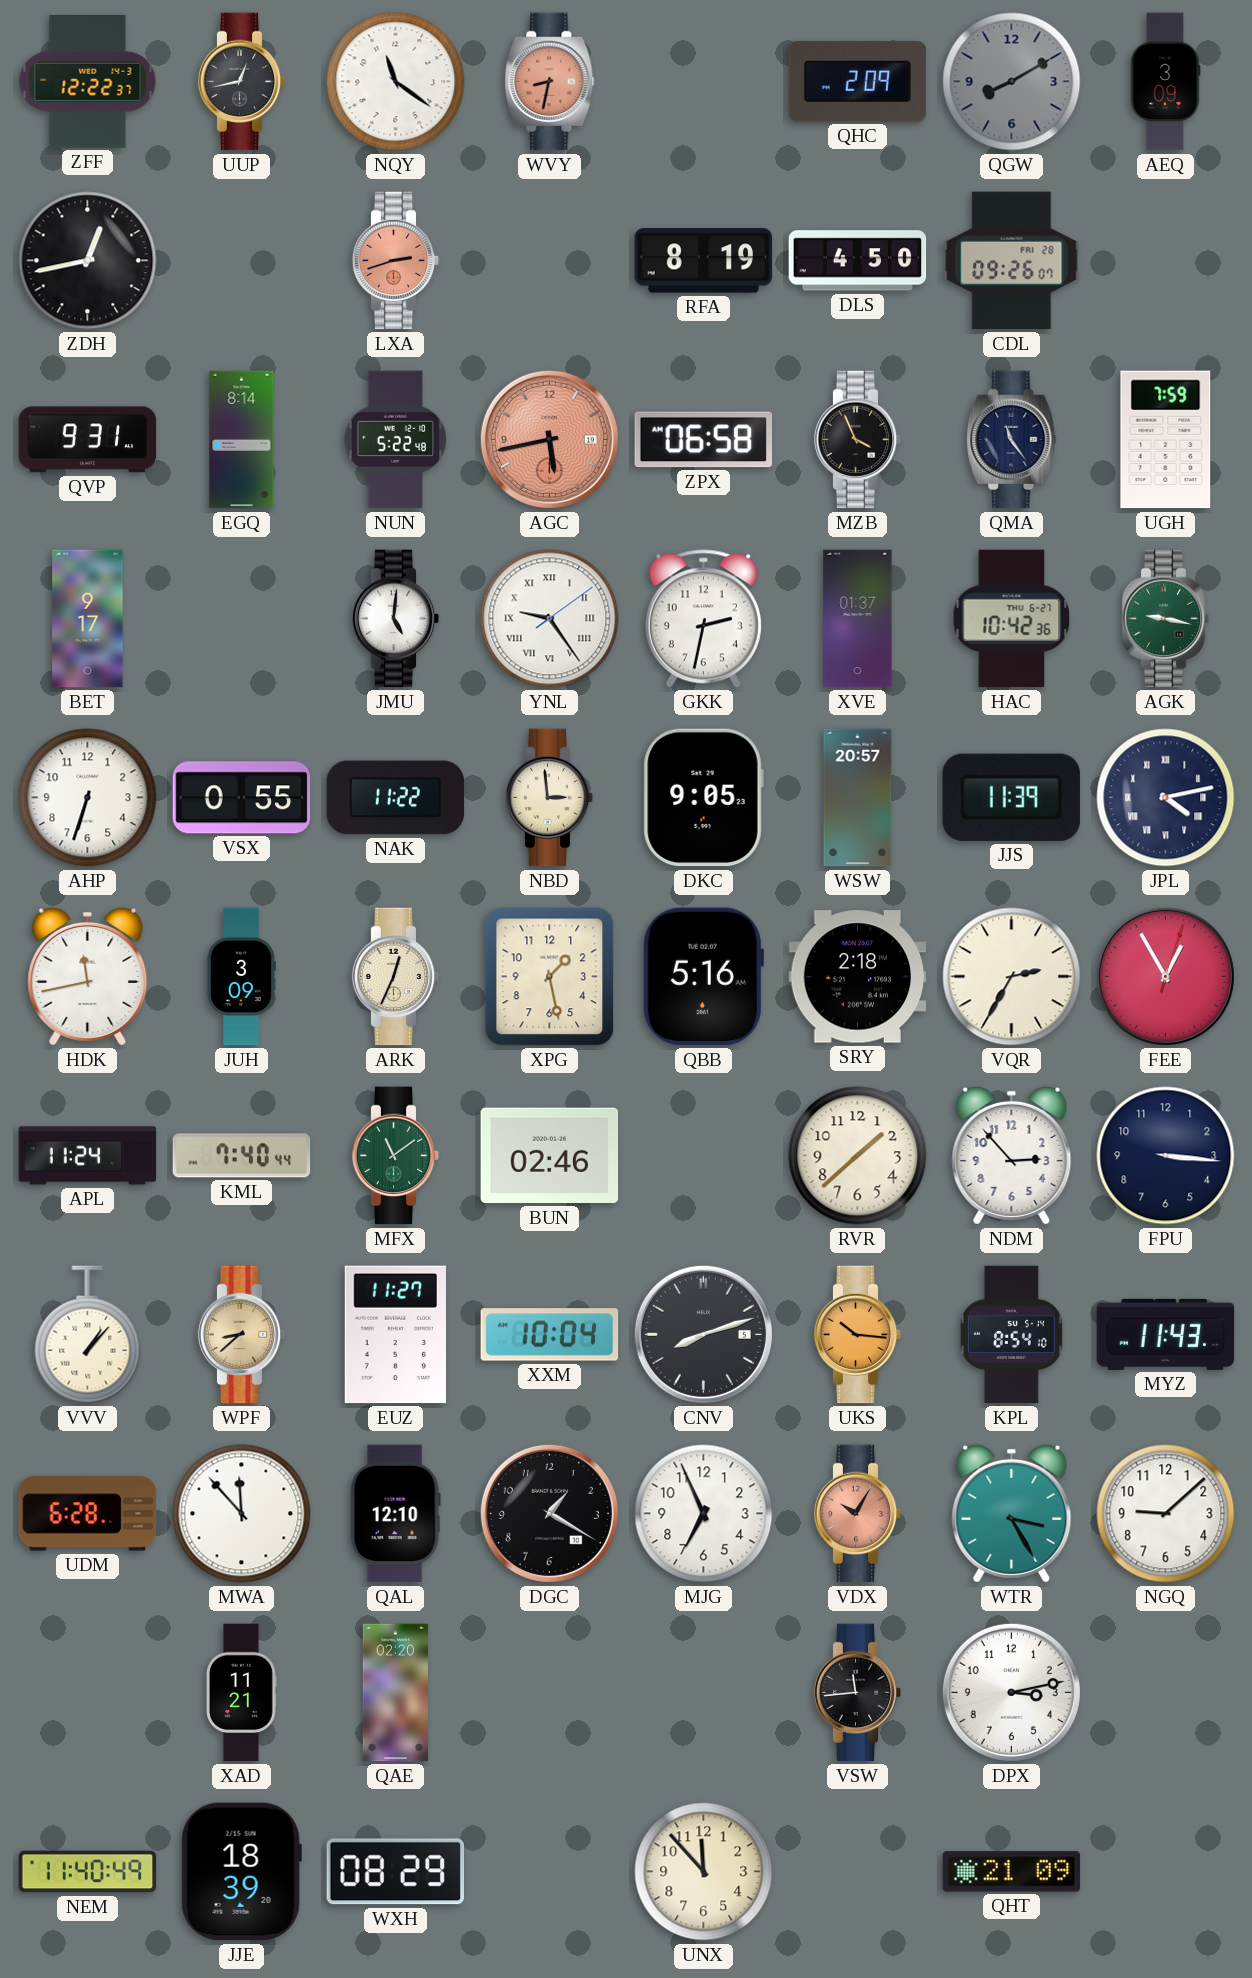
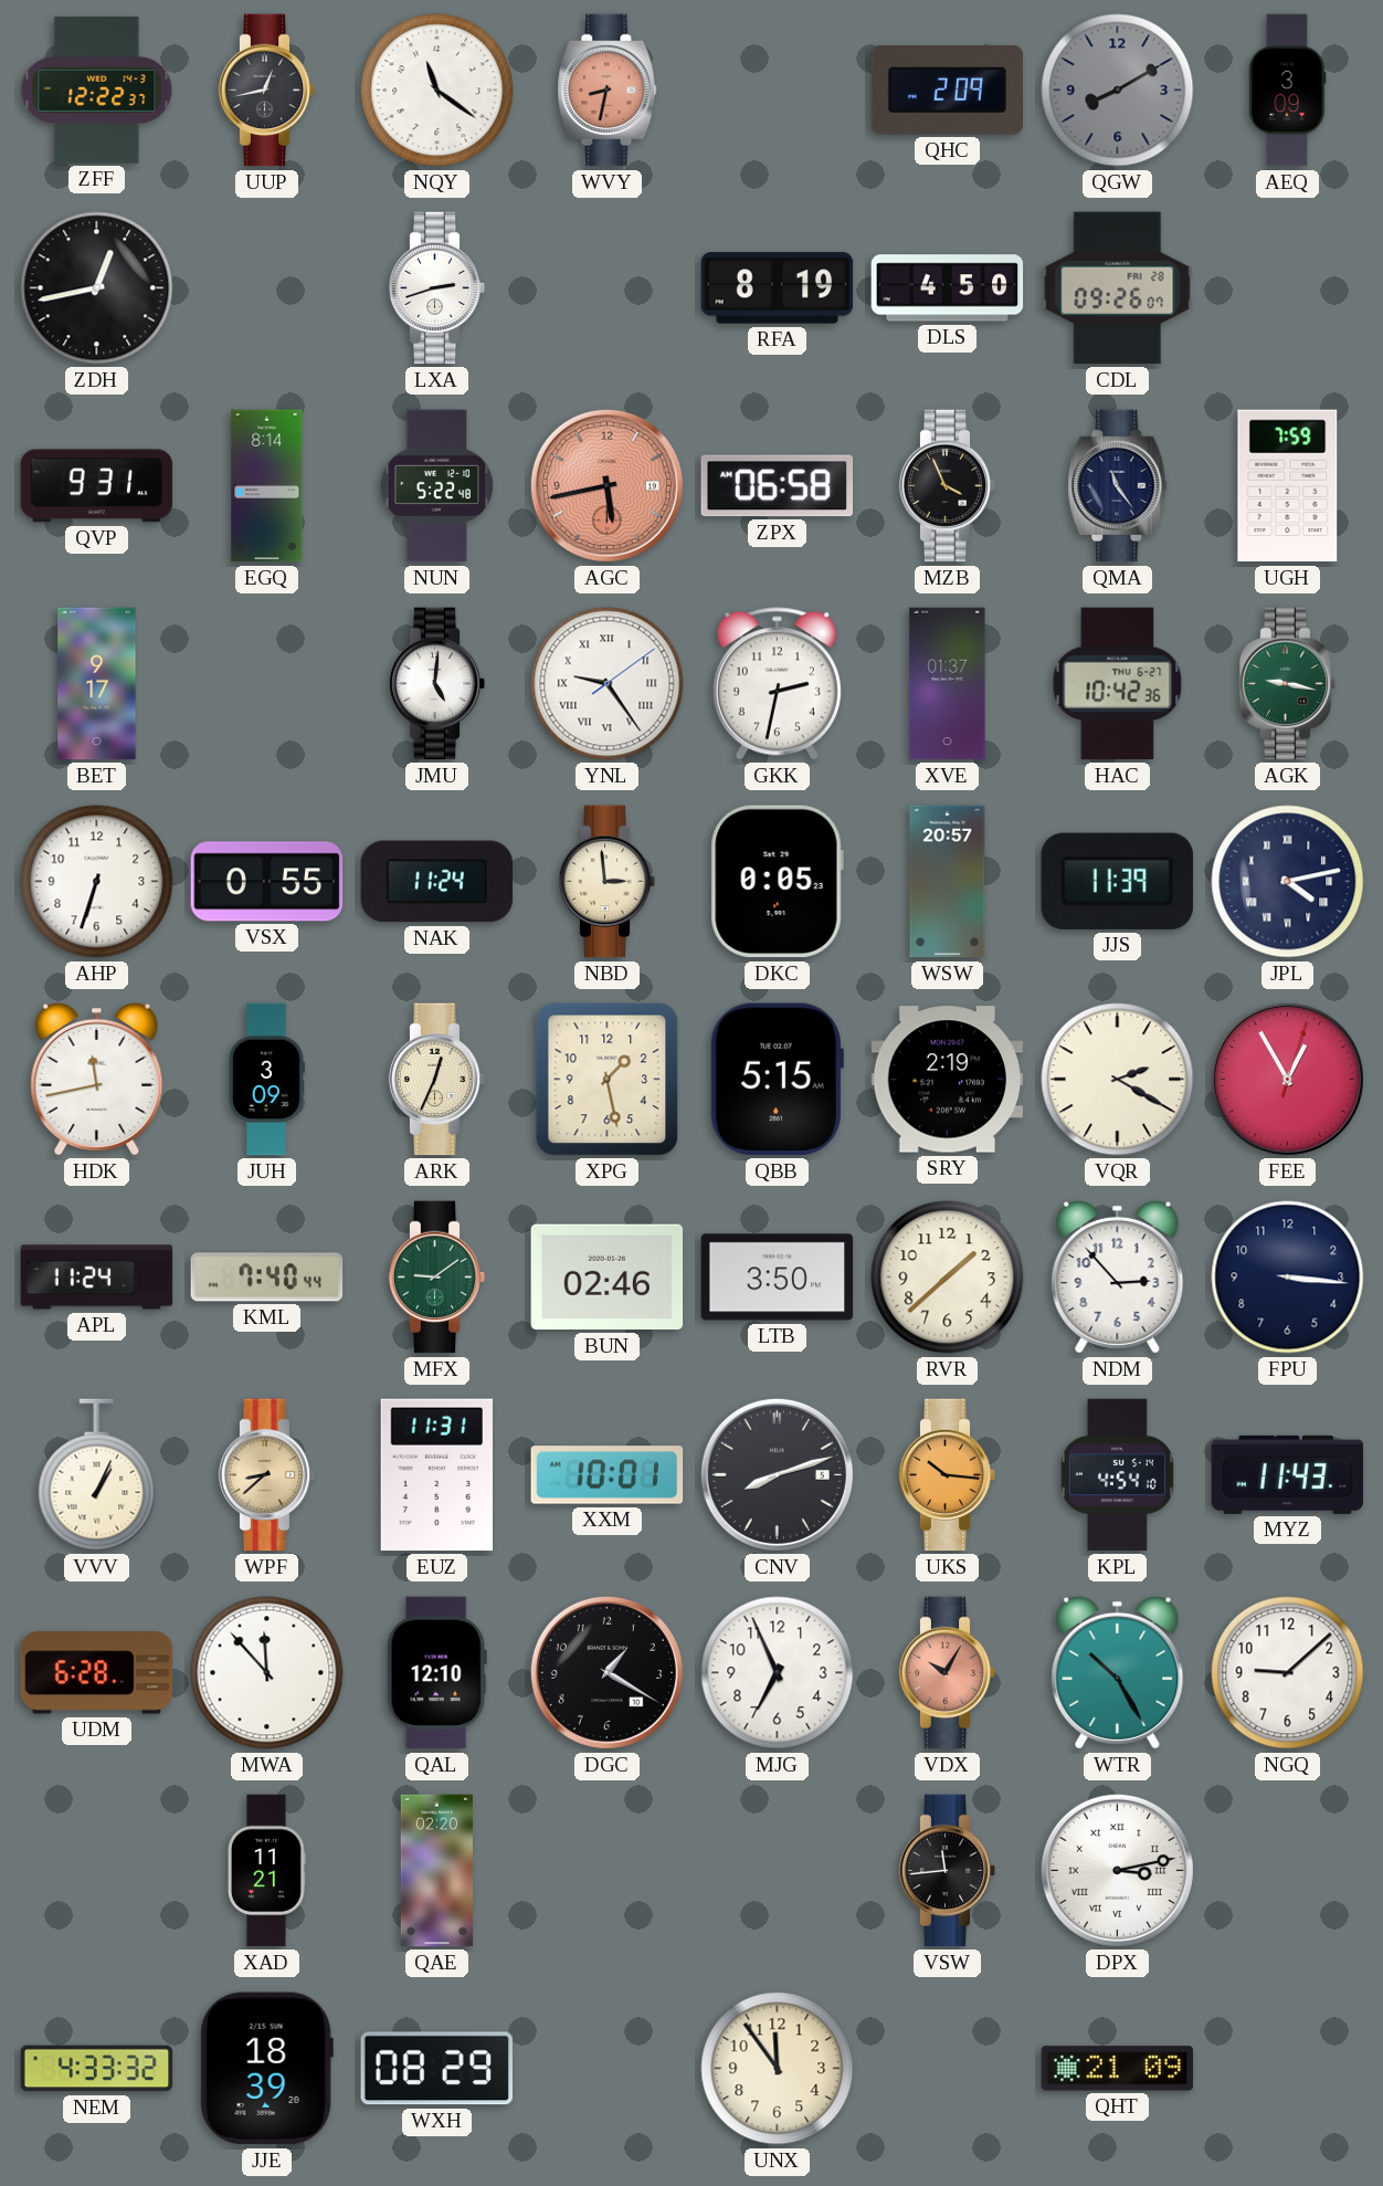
LXA dial: salmon -> white (437, 288)
NAK: 11:22 -> 11:24 (437, 882)
DKC: 9:05 -> 0:05 (777, 882)
QBB: 5:16 -> 5:15 (777, 1080)
SRY: 2:18 -> 2:19 (948, 1080)
VQR: 2:35 -> 2:20 (1118, 1080)
MFX: 11:09 -> 9:09 (437, 1278)
LTB: none -> 3:50 (778, 1278)
VVV: 1:07 -> 1:04 (97, 1475)
EUZ: 11:27 -> 11:31 (436, 1475)
XXM: 10:04 -> 10:01 (608, 1475)
KPL: 8:54 -> 4:54 (1117, 1475)
WTR: 3:25 -> 10:25 (1118, 1672)
DPX numerals: Arabic -> Roman (1117, 1870)
NEM: 11:40 -> 4:33 (97, 2069)
UNX: 11:53 -> 11:54 (778, 2069)
